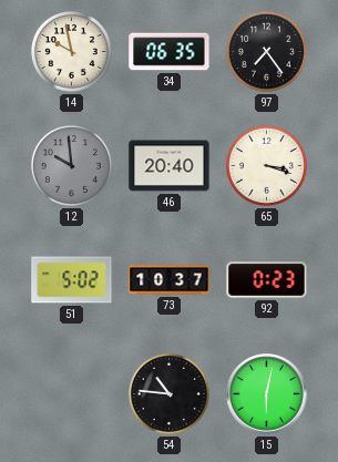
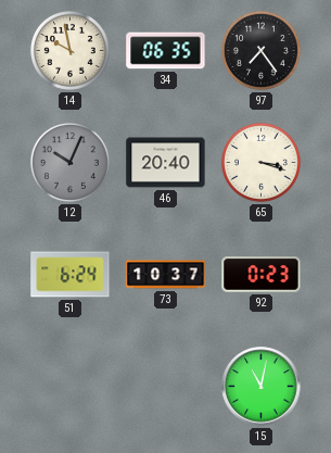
12: 9:59 -> 10:04 (69, 162)
51: 5:02 -> 6:24 (71, 275)
54: 10:46 -> none (168, 393)
15: 6:02 -> 11:02 (262, 387)
